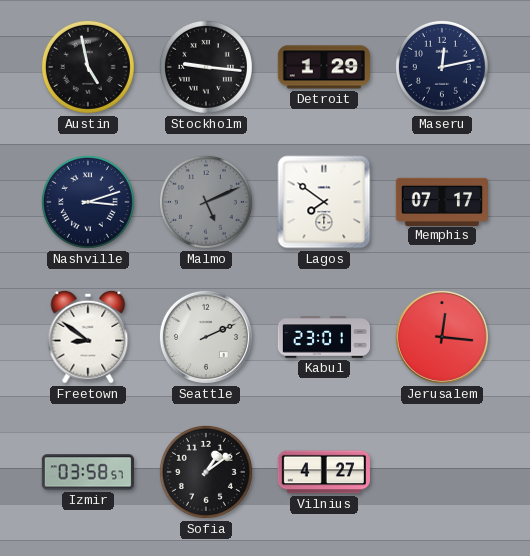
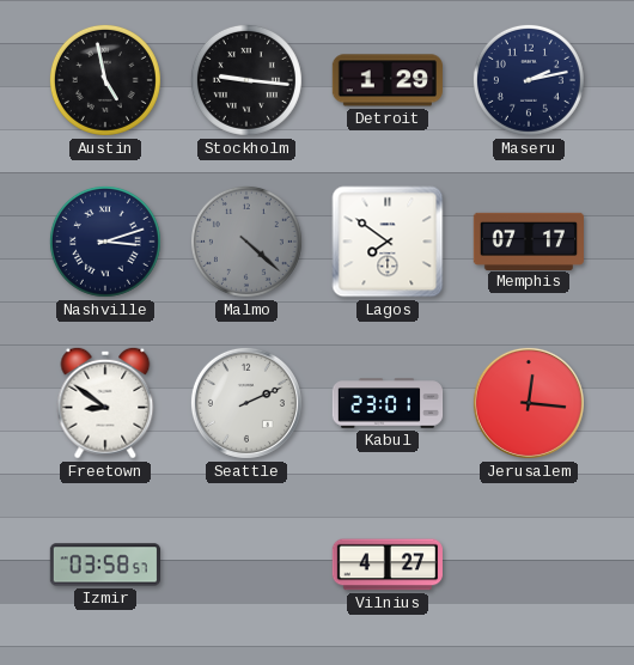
Maseru: 12:13 -> 2:13 (529, 80)
Malmo: 5:11 -> 4:22 (246, 242)
Sofia: 1:09 -> none (206, 472)
